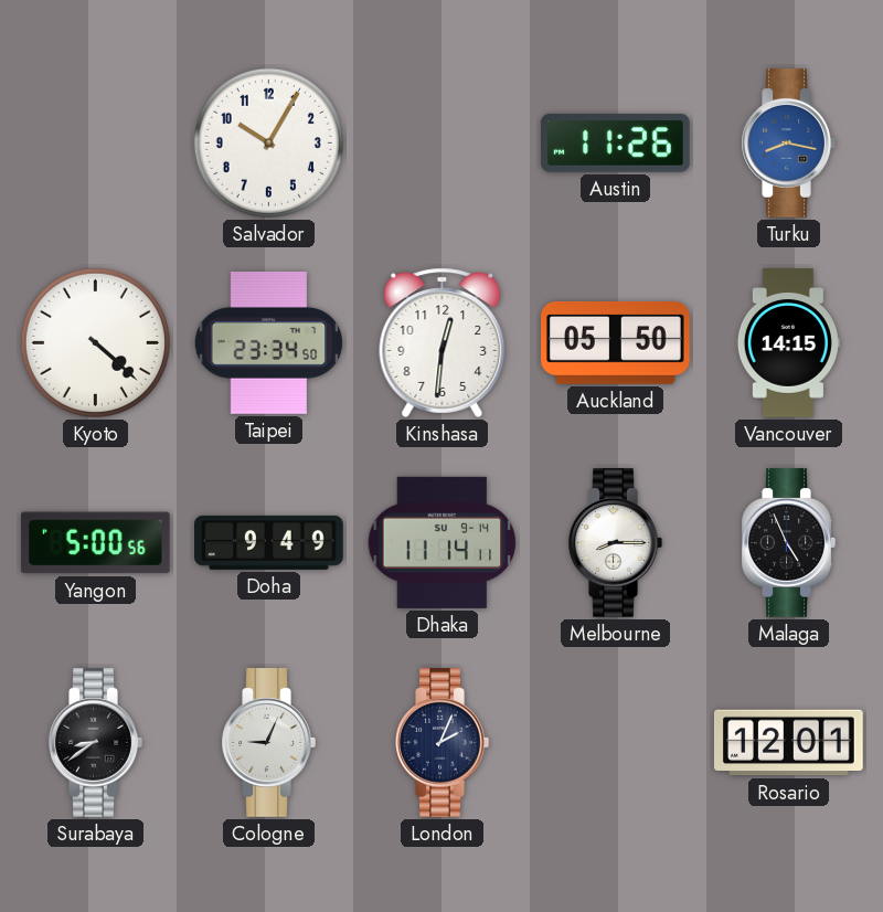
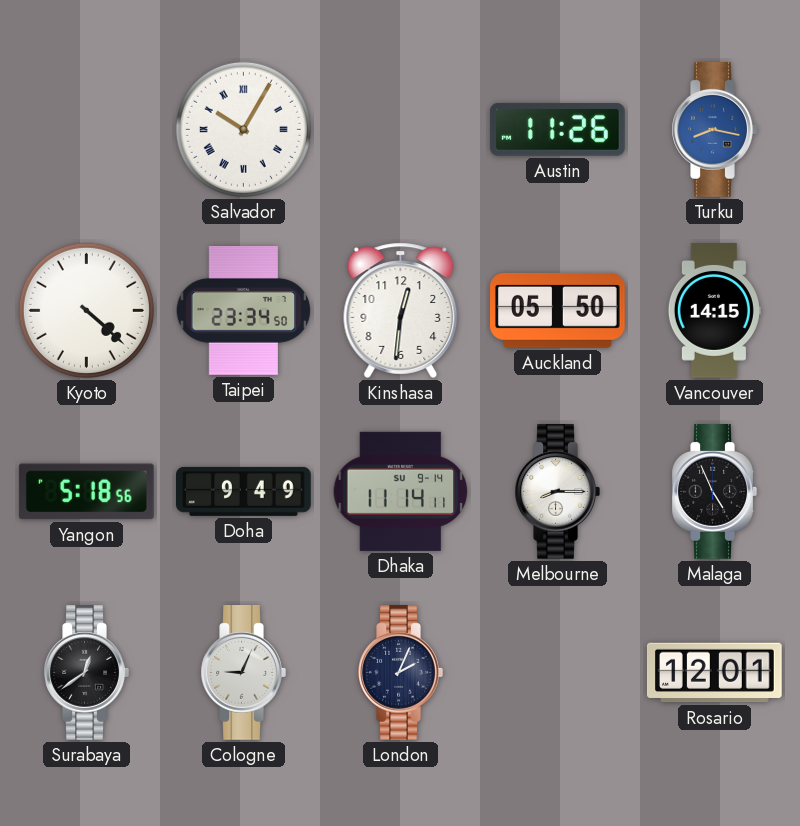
Salvador numerals: Arabic -> Roman (243, 129)
Yangon: 5:00 -> 5:18 (86, 492)
Surabaya: 8:39 -> 12:39 (86, 673)
